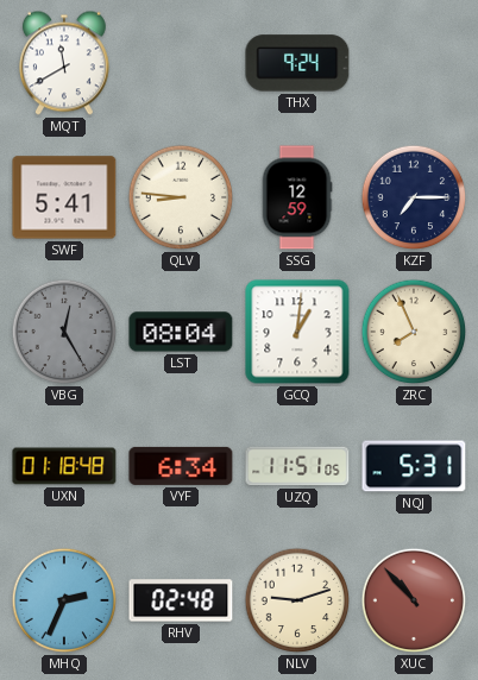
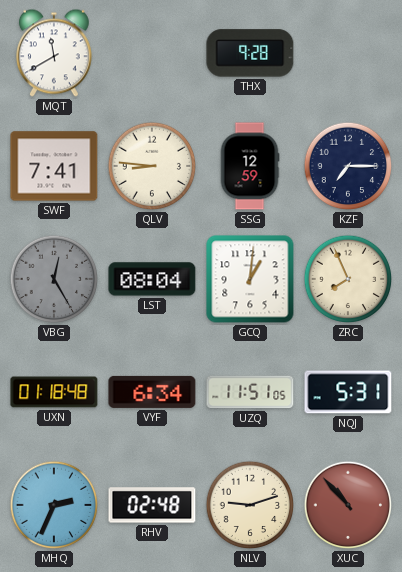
THX: 9:24 -> 9:28 (250, 53)
SWF: 5:41 -> 7:41 (54, 166)
